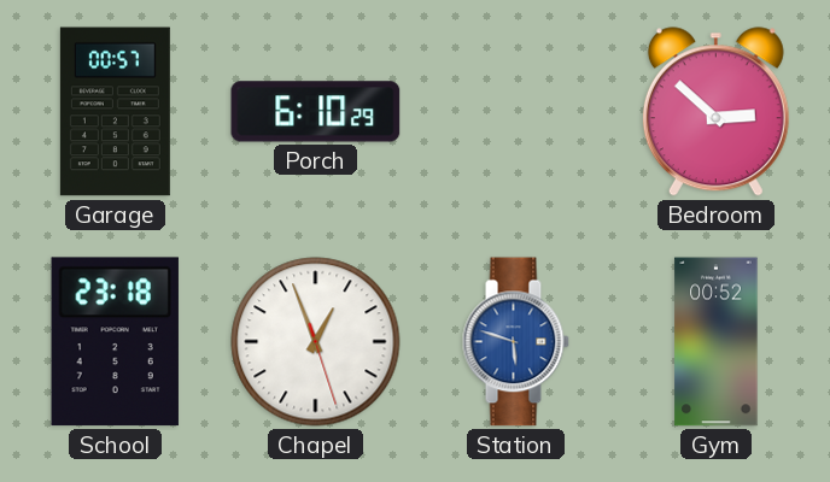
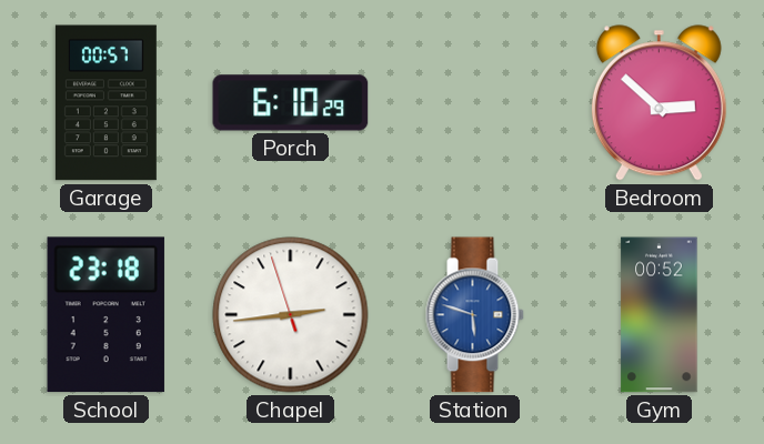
Chapel: 12:56 -> 2:43 (291, 315)
